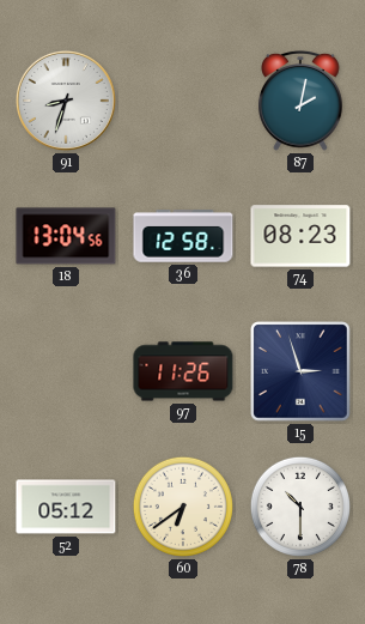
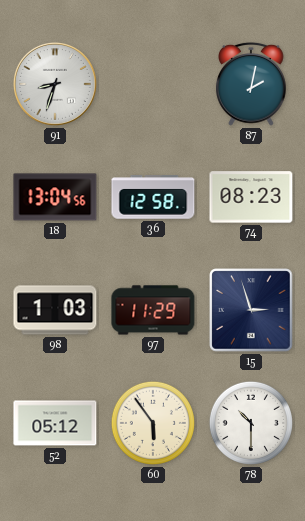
98: none -> 1:03 (55, 310)
97: 11:26 -> 11:29 (153, 310)
60: 6:39 -> 5:54 (153, 423)
